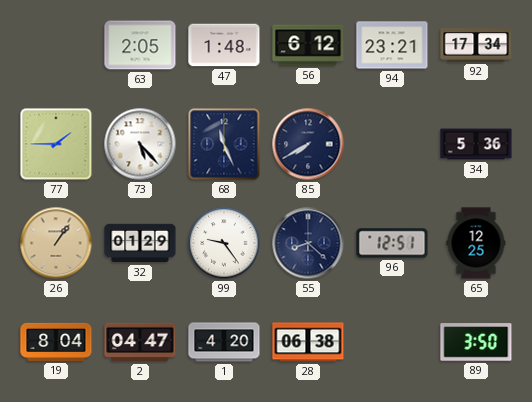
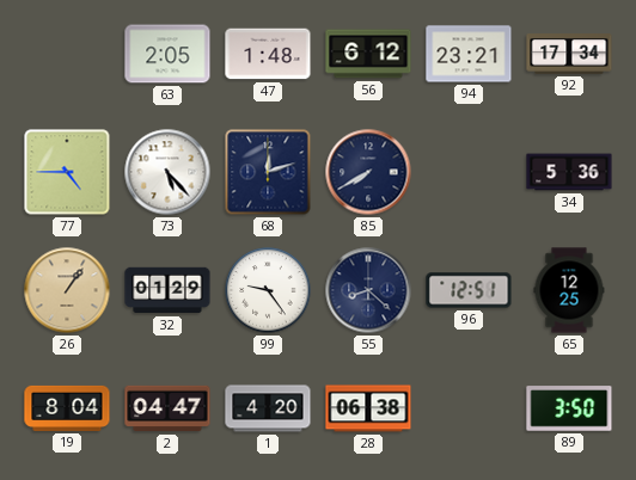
77: 1:45 -> 4:45 (67, 172)
68: 11:26 -> 12:12 (268, 172)
